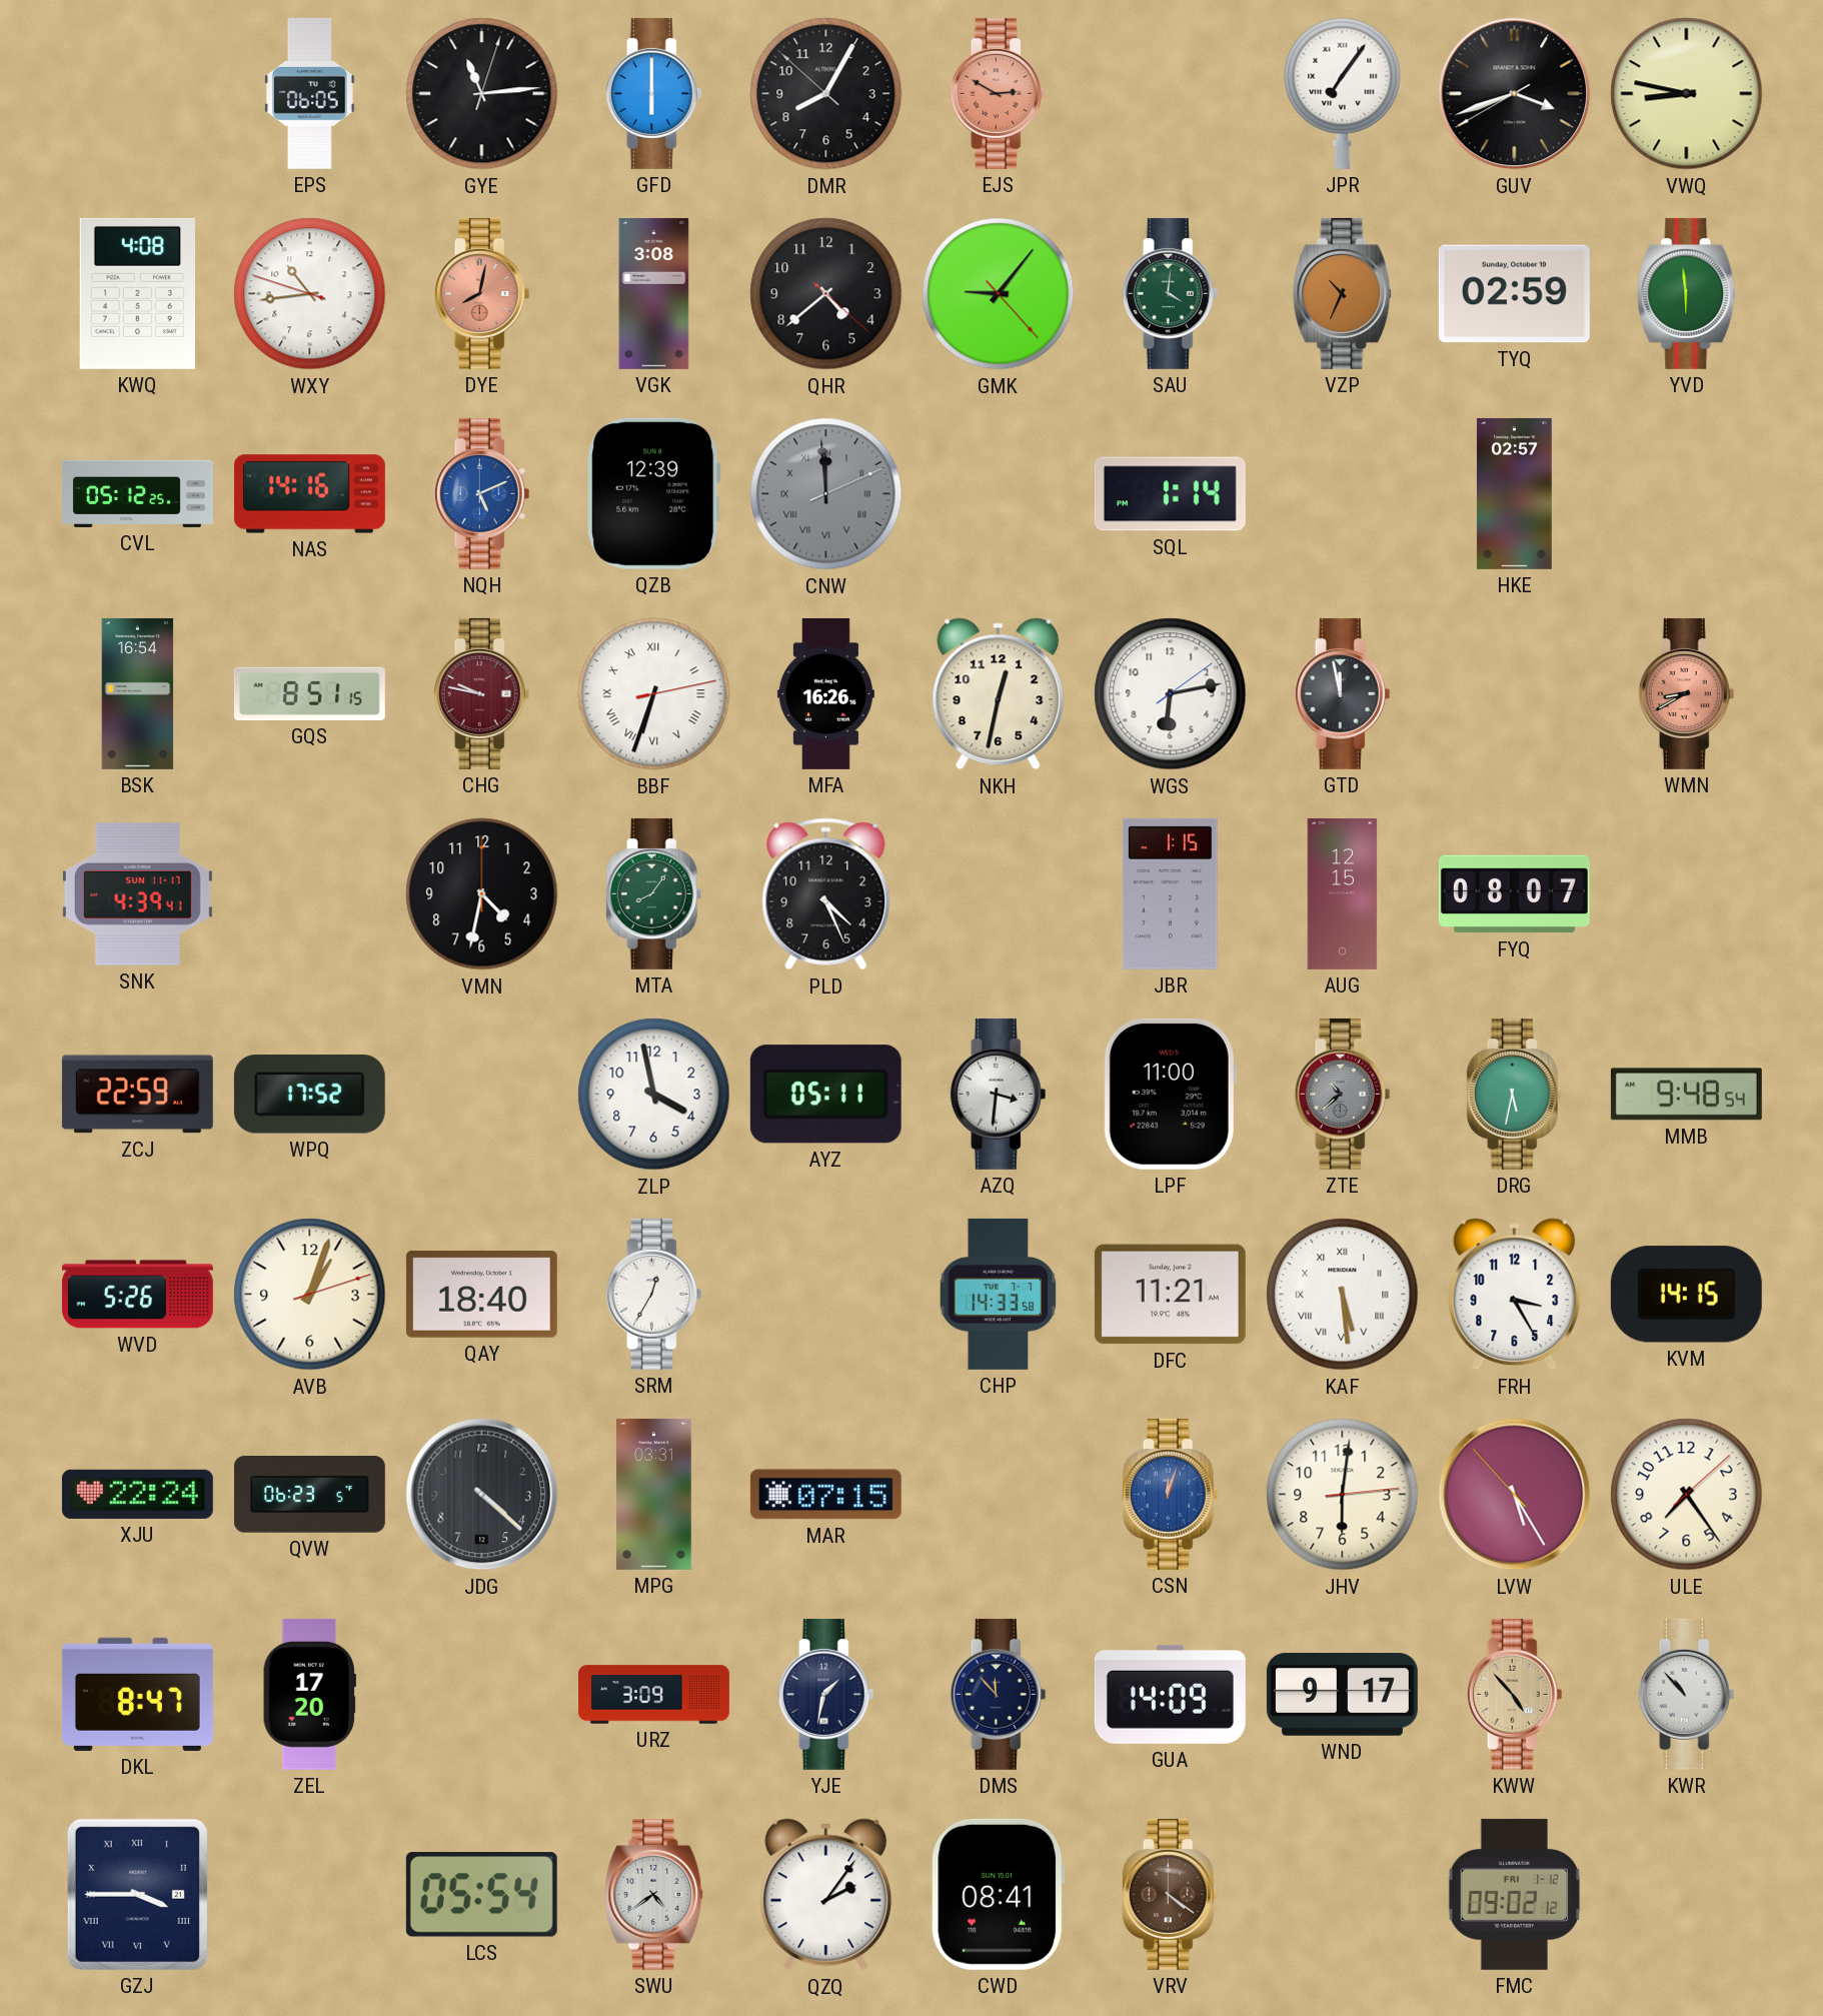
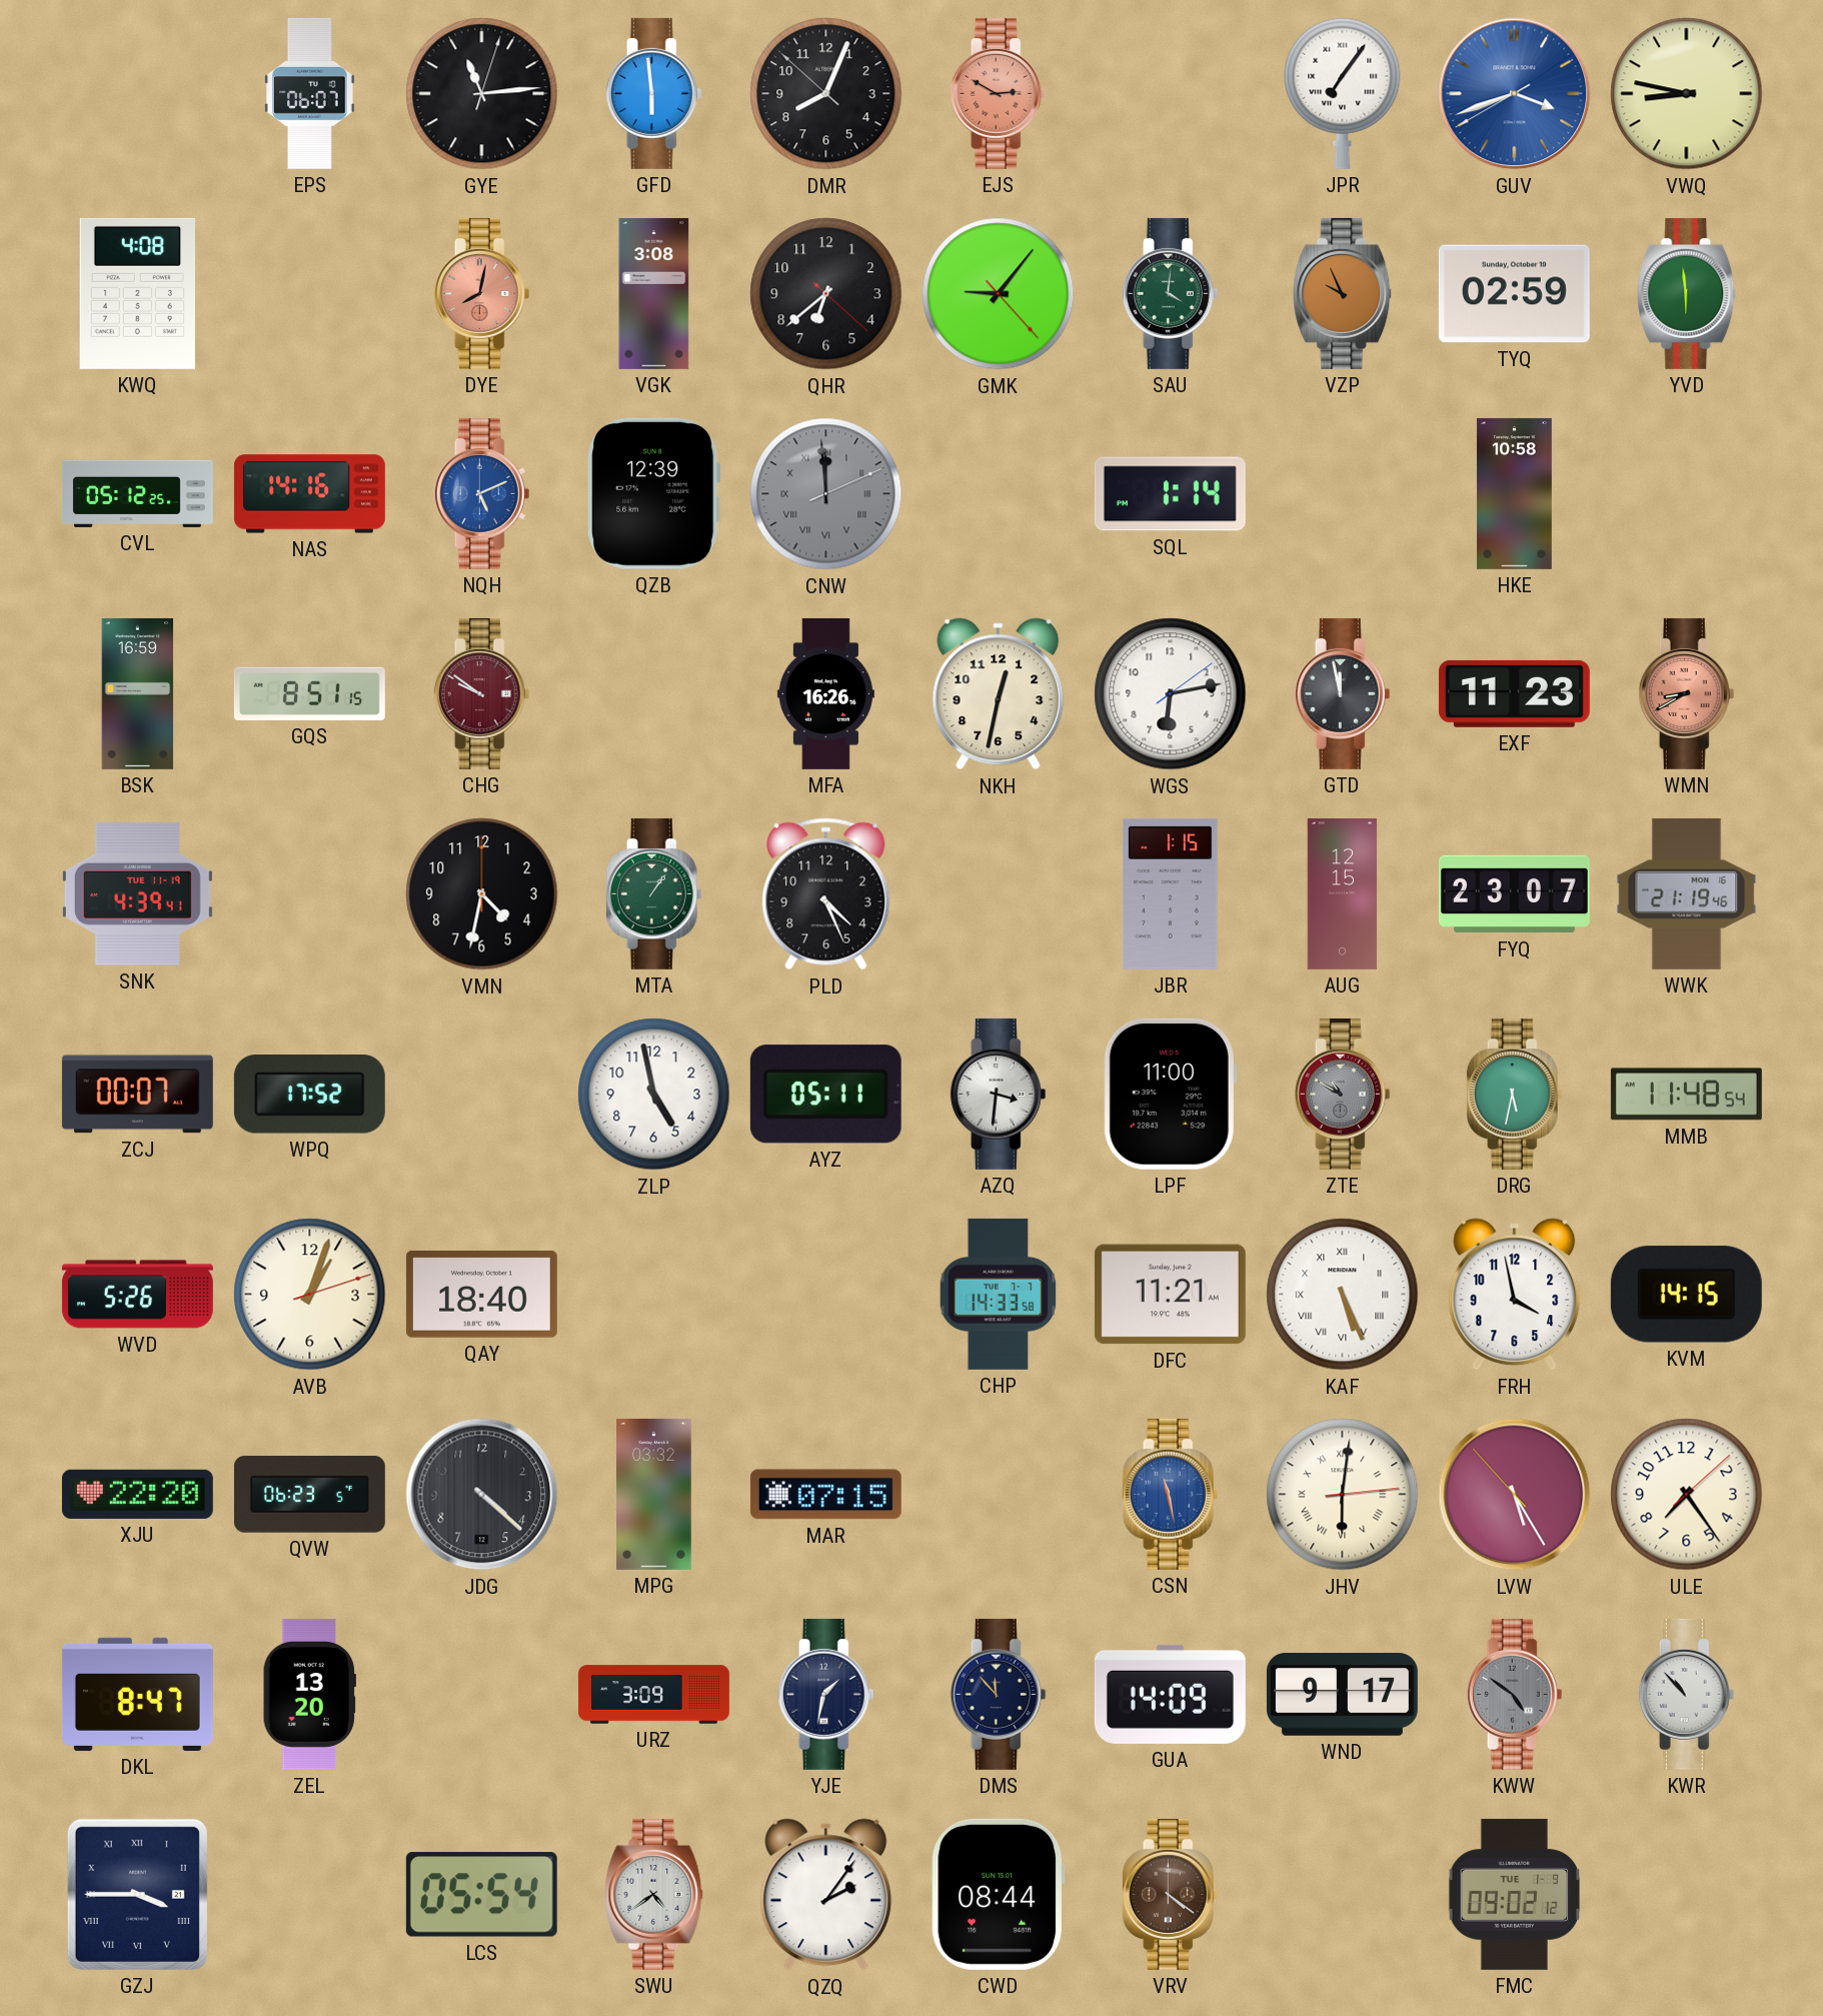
EPS: 06:05 -> 06:07 (310, 93)
GFD: 6:00 -> 5:59 (654, 93)
DMR: 8:04 -> 8:03 (826, 94)
GUV dial: black -> blue (1515, 94)
WXY: 10:43 -> none (310, 294)
QHR: 4:38 -> 6:38 (826, 294)
VZP: 10:34 -> 9:56 (1343, 293)
HKE: 02:57 -> 10:58 (1514, 493)
BSK: 16:54 -> 16:59 (138, 693)
CHG: 9:47 -> 9:51 (482, 693)
BBF: 6:33 -> none (654, 694)
EXF: none -> 11:23 (1514, 693)
SNK date: SUN 11-17 -> TUE 11-19 (137, 894)
MTA: 8:06 -> 1:06 (654, 893)
FYQ: 08:07 -> 23:07 (1514, 894)
WWK: none -> 21:19 (1687, 893)
ZCJ: 22:59 -> 00:07 (137, 1095)
ZLP: 3:58 -> 4:58 (654, 1095)
ZTE: 10:38 -> 10:50 (1343, 1094)
MMB: 9:48 -> 11:48 (1686, 1095)
SRM: 12:35 -> none (654, 1294)
KAF: 5:29 -> 5:26 (1343, 1295)
FRH: 3:25 -> 3:58 (1515, 1295)
XJU: 22:24 -> 22:20 (137, 1494)
MPG: 03:31 -> 03:32 (654, 1494)
CSN: 12:03 -> 11:28 (1171, 1494)
JHV numerals: Arabic -> Roman (1343, 1495)
ZEL: 17:20 -> 13:20 (309, 1694)
KWW: 4:53 -> 4:51 (1515, 1694)
KWW dial: champagne -> grey (1515, 1694)
CWD: 08:41 -> 08:44 (999, 1894)
FMC date: FRI 1-12 -> TUE 1-9 (1515, 1894)
